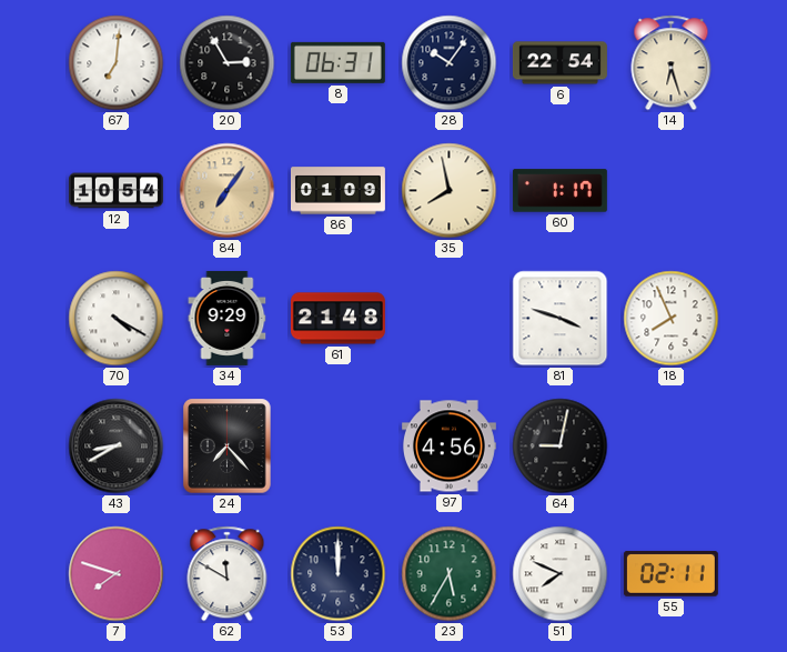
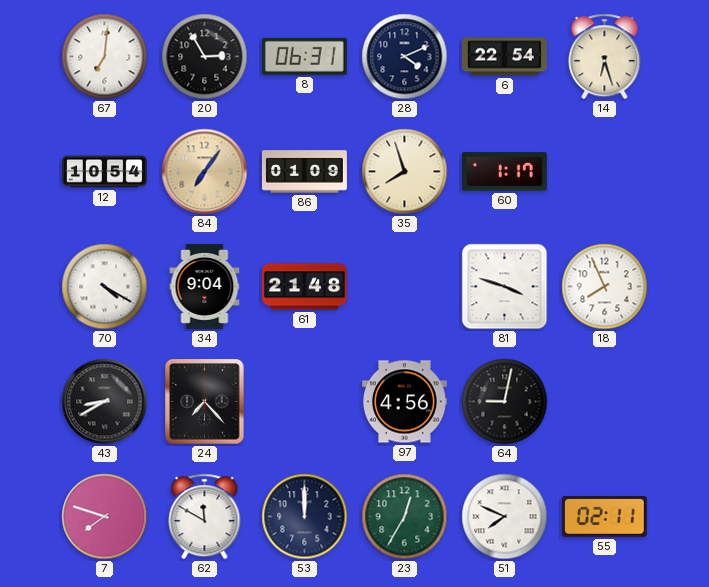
28: 10:06 -> 4:11 (405, 57)
35: 7:58 -> 7:57 (405, 172)
34: 9:29 -> 9:04 (205, 286)
23: 5:35 -> 12:35 (405, 517)
